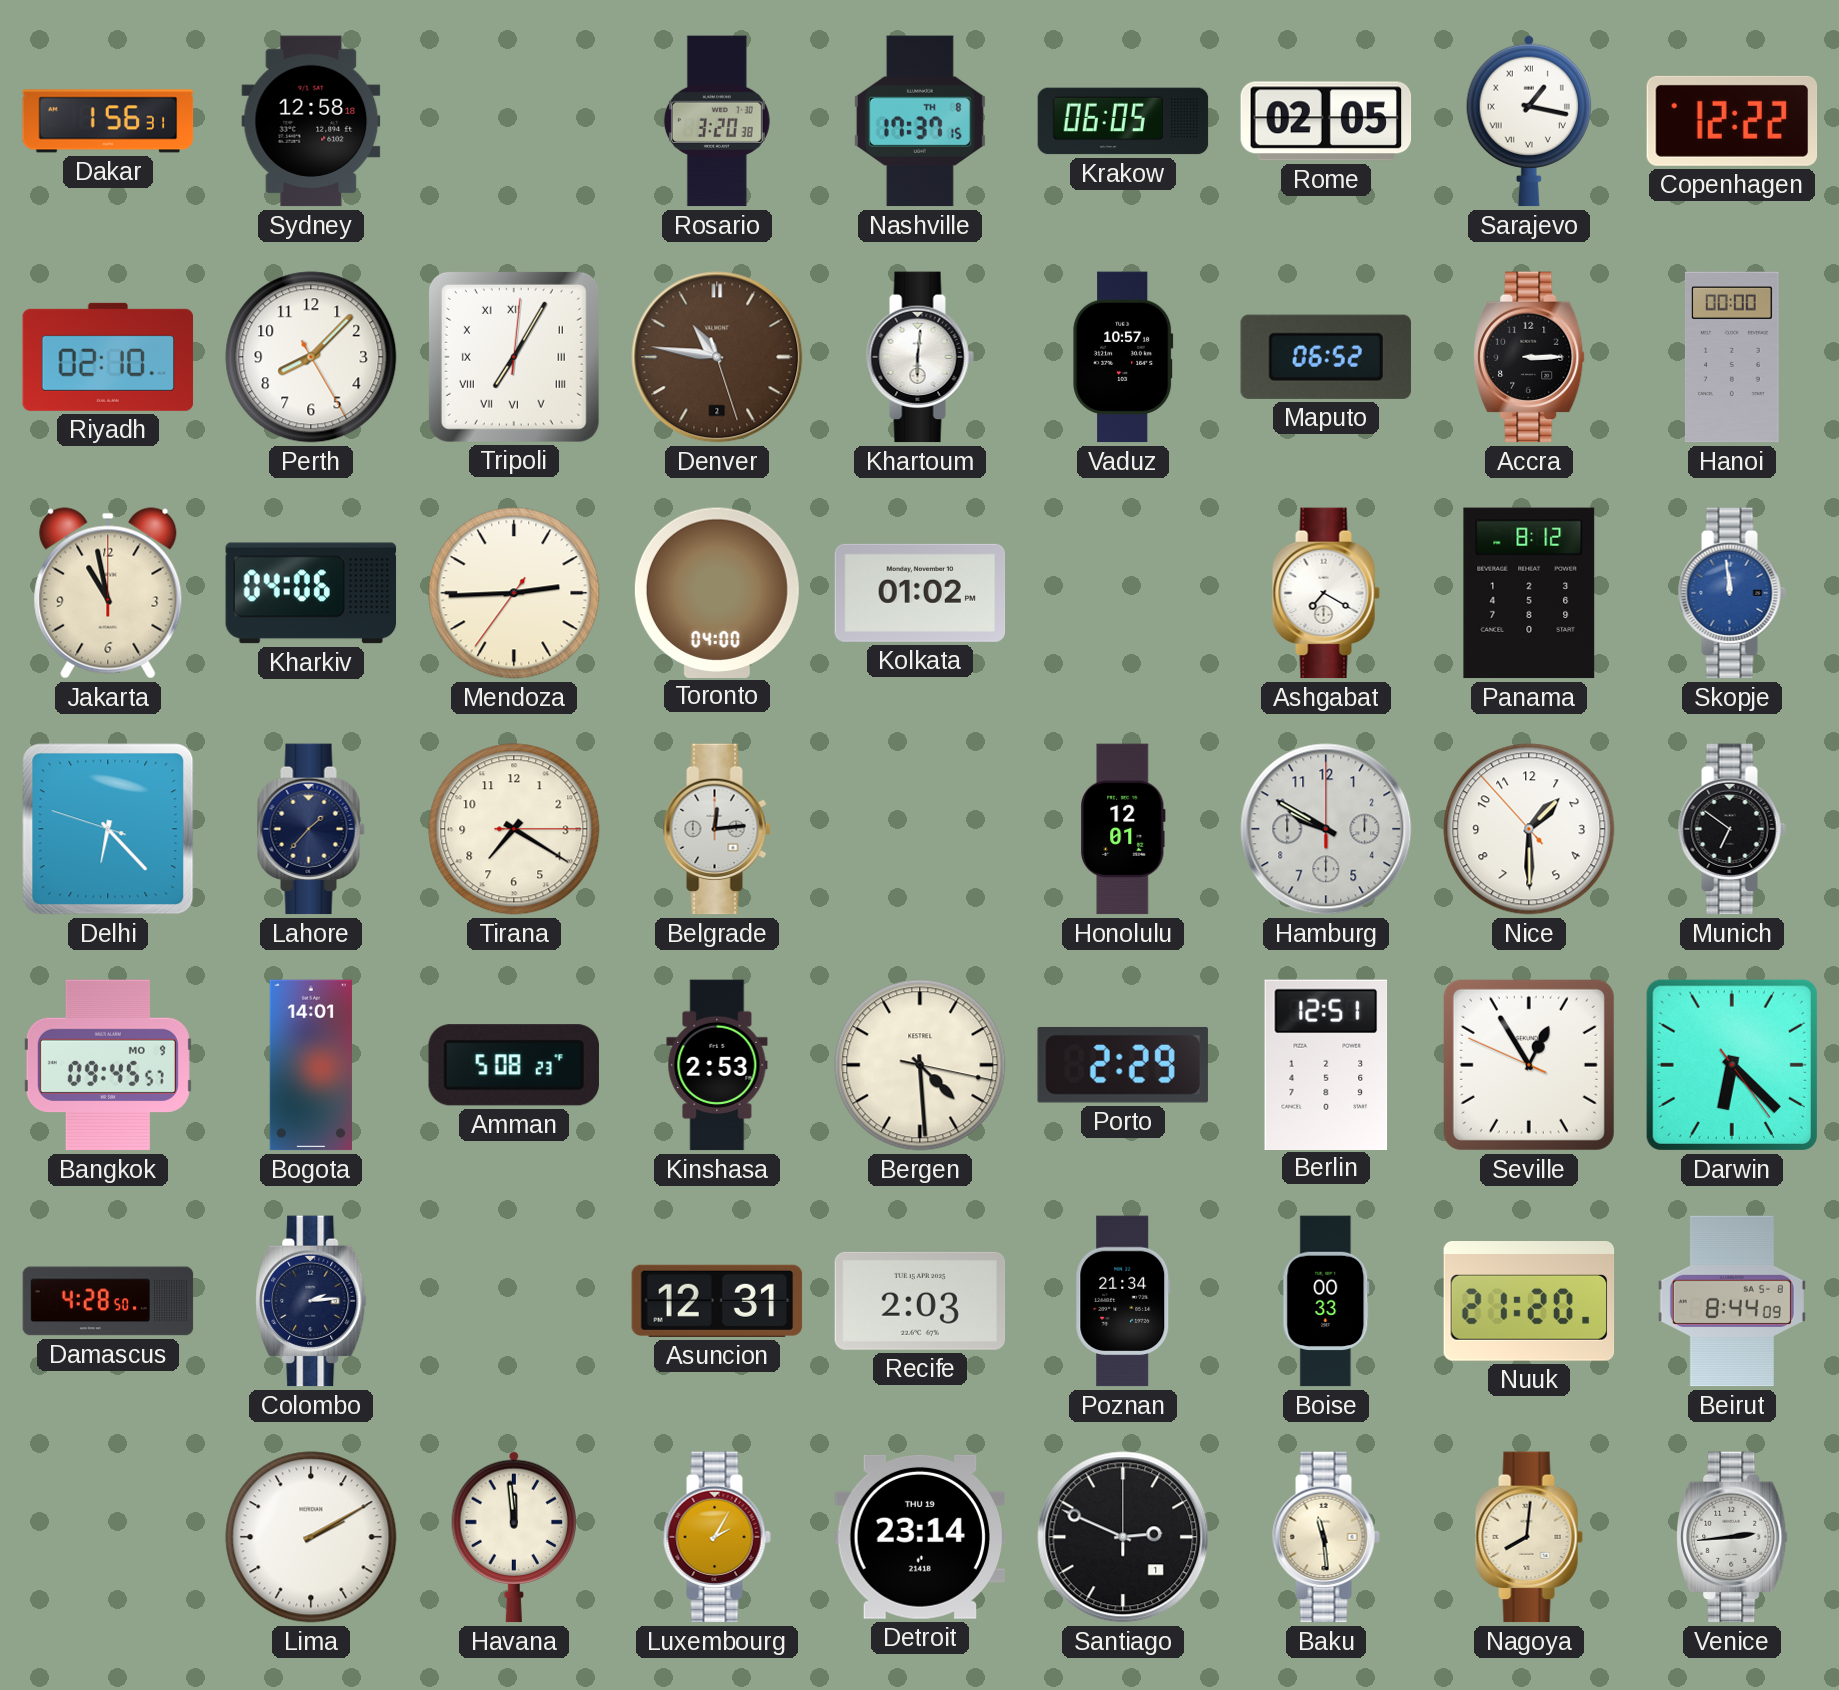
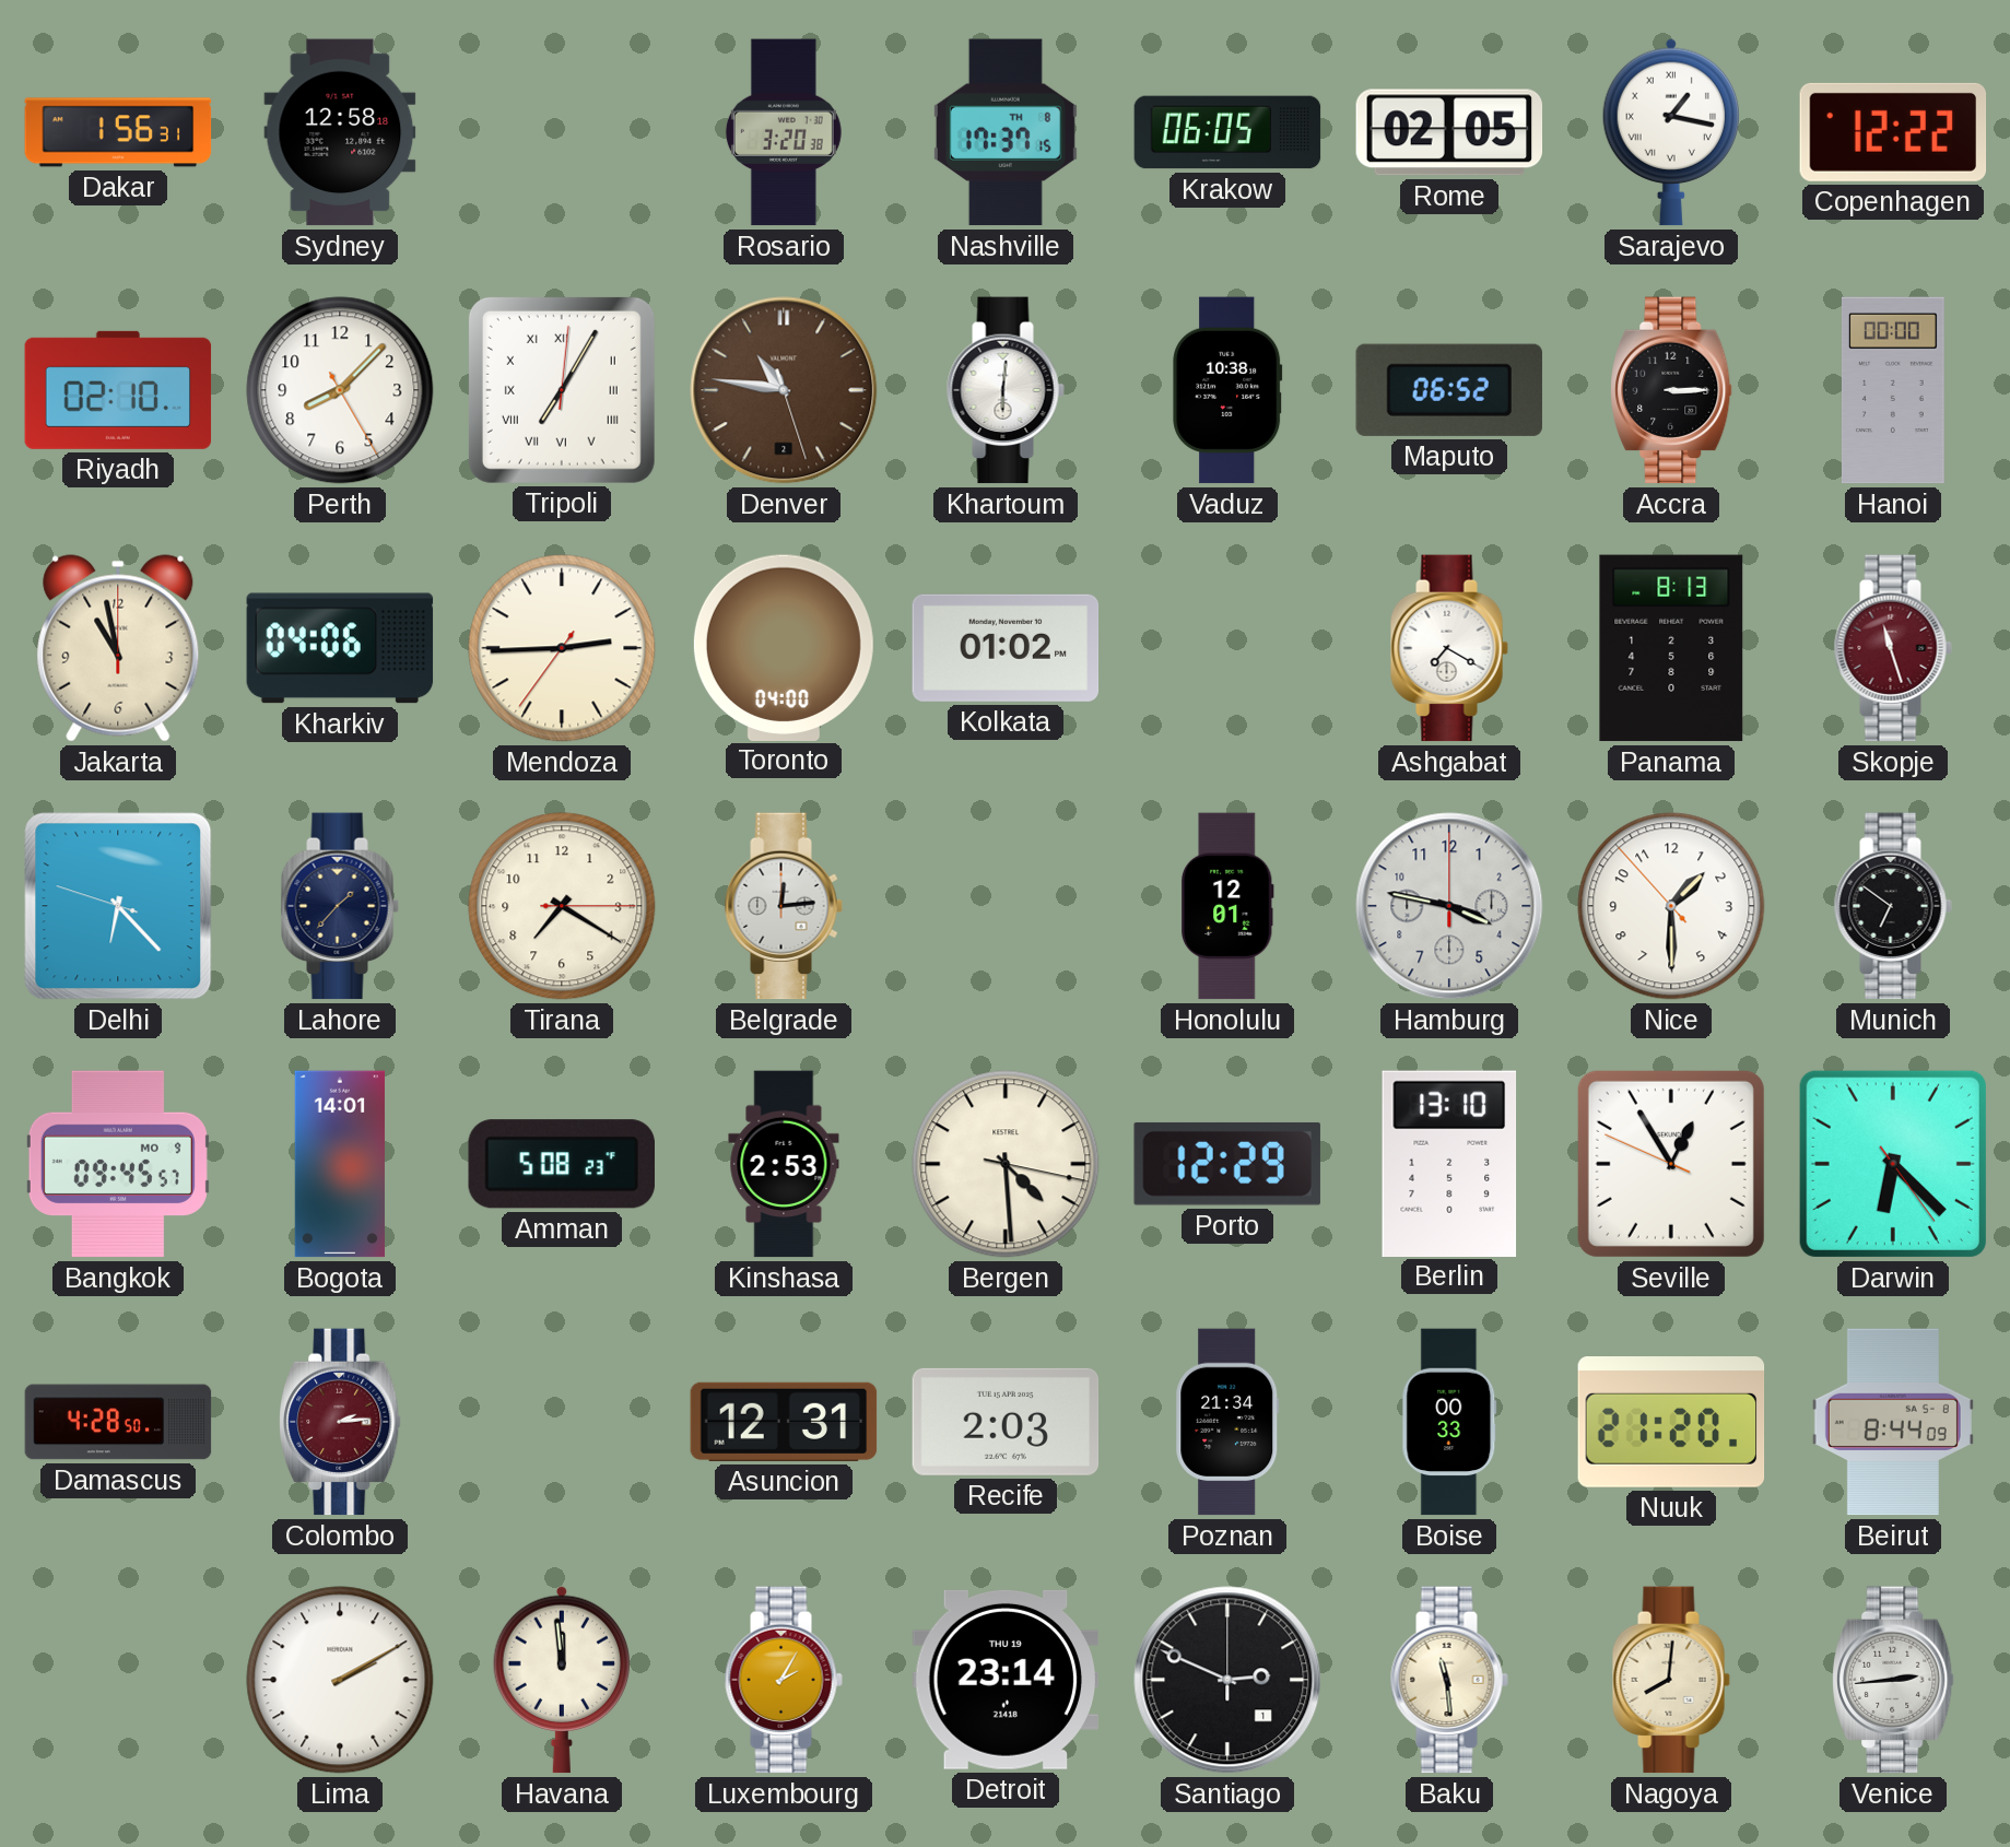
Vaduz: 10:57 -> 10:38 (1227, 390)
Panama: 8:12 -> 8:13 (1671, 648)
Skopje: 11:59 -> 11:27 (1893, 648)
Skopje dial: blue -> burgundy (1893, 648)
Hamburg: 9:50 -> 3:47 (1449, 906)
Porto: 2:29 -> 12:29 (1227, 1164)
Berlin: 12:51 -> 13:10 (1449, 1163)
Colombo dial: navy -> burgundy (340, 1422)
